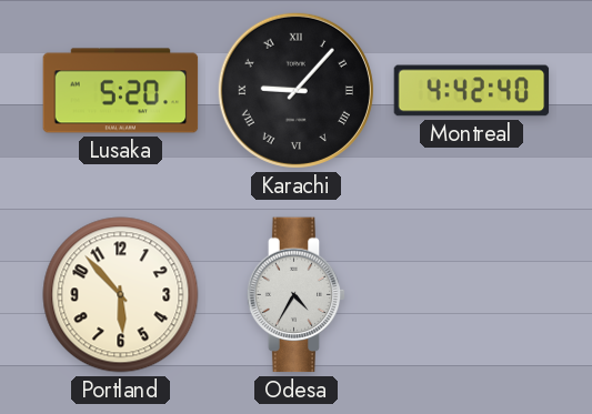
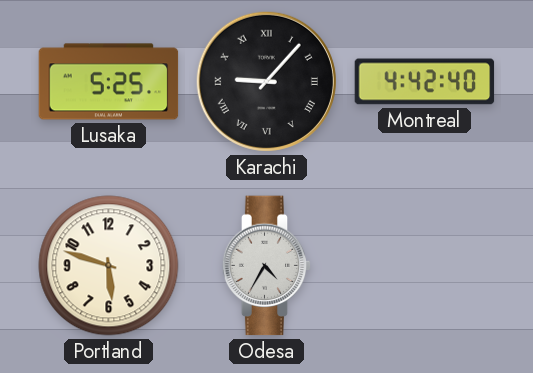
Lusaka: 5:20 -> 5:25 (109, 82)
Portland: 5:53 -> 5:48 (109, 266)
